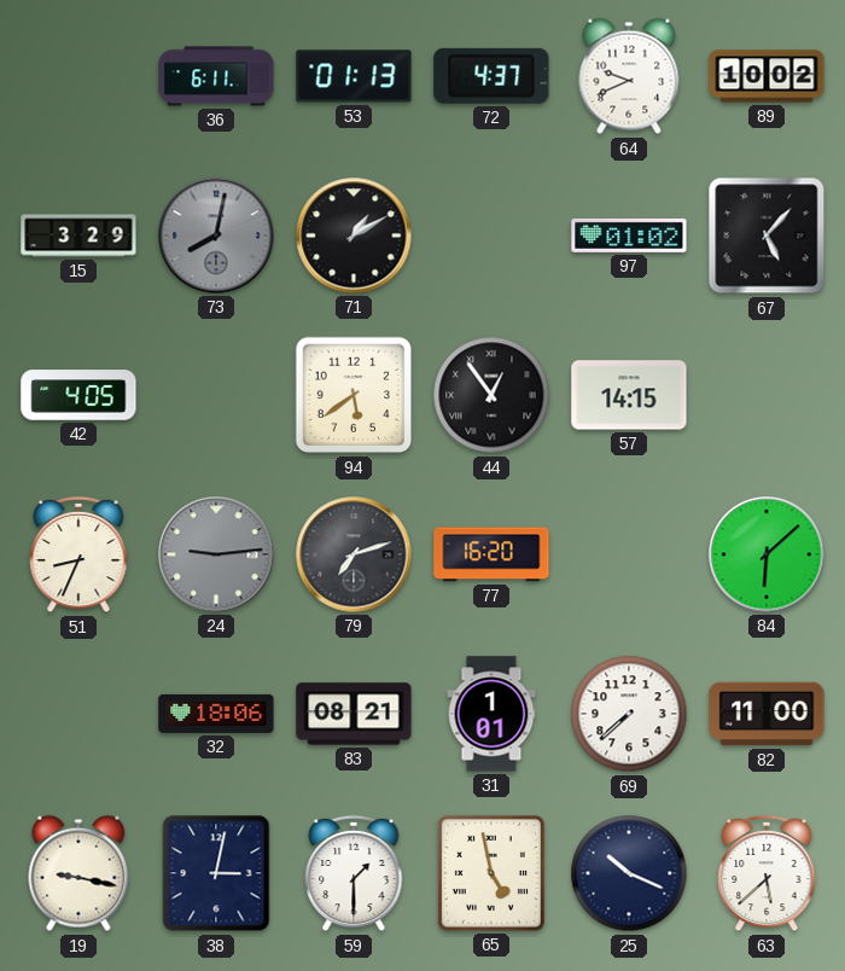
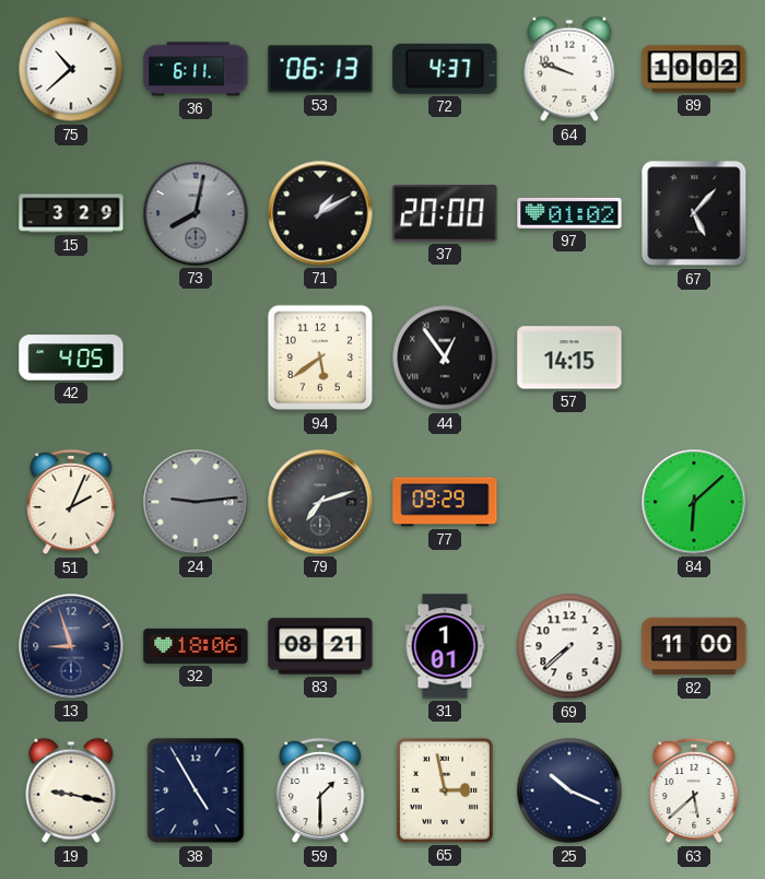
75: none -> 10:38 (71, 69)
53: 01:13 -> 06:13 (320, 69)
64: 9:41 -> 9:48 (569, 69)
37: none -> 20:00 (445, 213)
51: 8:34 -> 2:04 (71, 502)
77: 16:20 -> 09:29 (445, 502)
13: none -> 8:57 (71, 646)
38: 3:02 -> 4:55 (196, 790)
65: 4:58 -> 2:58 (445, 790)
